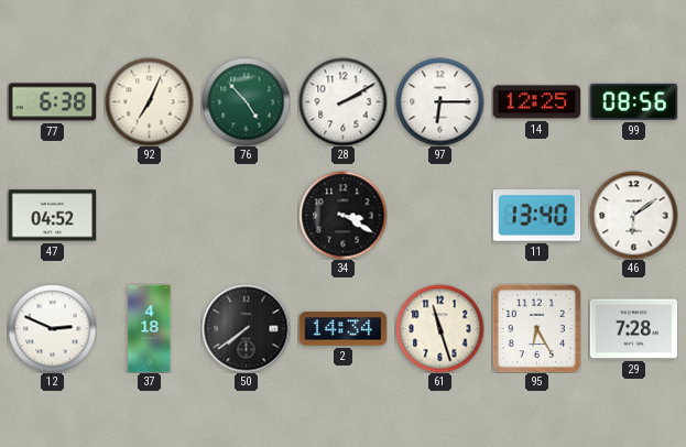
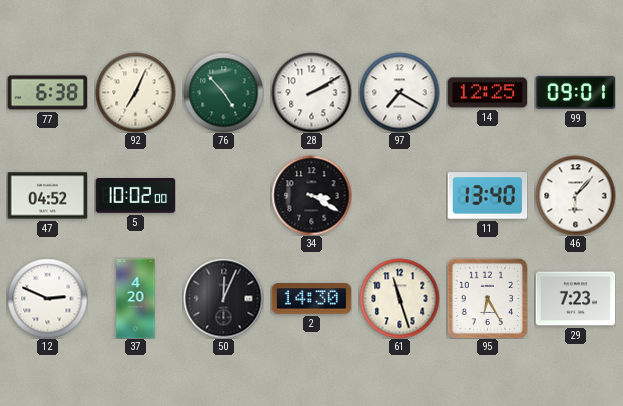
97: 6:15 -> 7:20 (399, 92)
99: 08:56 -> 09:01 (575, 92)
5: none -> 10:02 (135, 196)
46: 6:09 -> 6:07 (575, 195)
37: 4:18 -> 4:20 (136, 298)
50: 7:39 -> 12:04 (223, 298)
2: 14:34 -> 14:30 (311, 299)
29: 7:28 -> 7:23 (575, 299)
